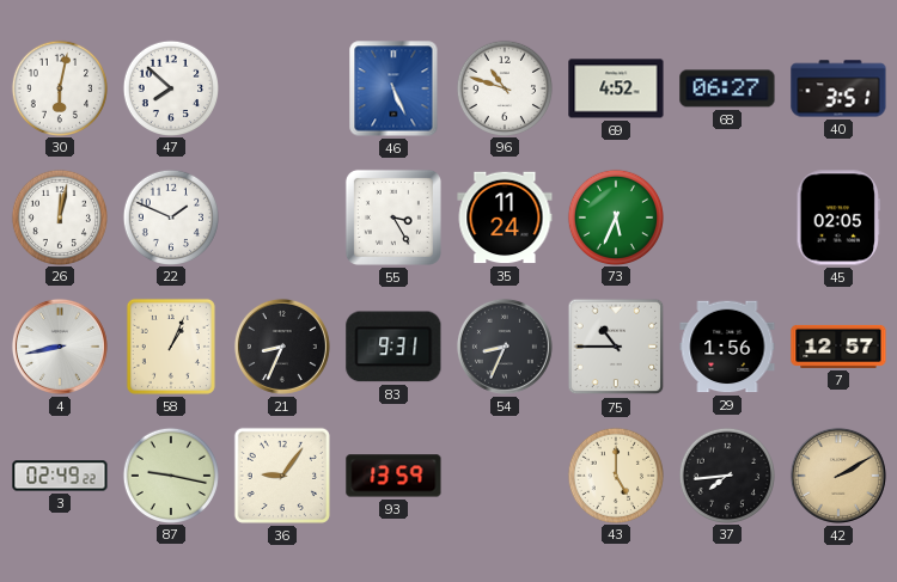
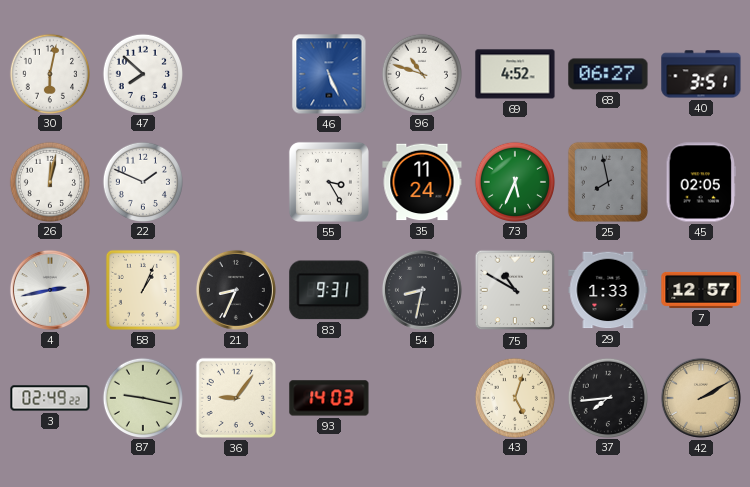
25: none -> 7:58 (608, 182)
4: 8:43 -> 2:43 (50, 290)
54: 8:34 -> 8:32 (422, 290)
75: 10:45 -> 10:50 (515, 290)
29: 1:56 -> 1:33 (608, 290)
93: 13:59 -> 14:03 (329, 398)
43: 5:00 -> 5:03 (514, 397)
